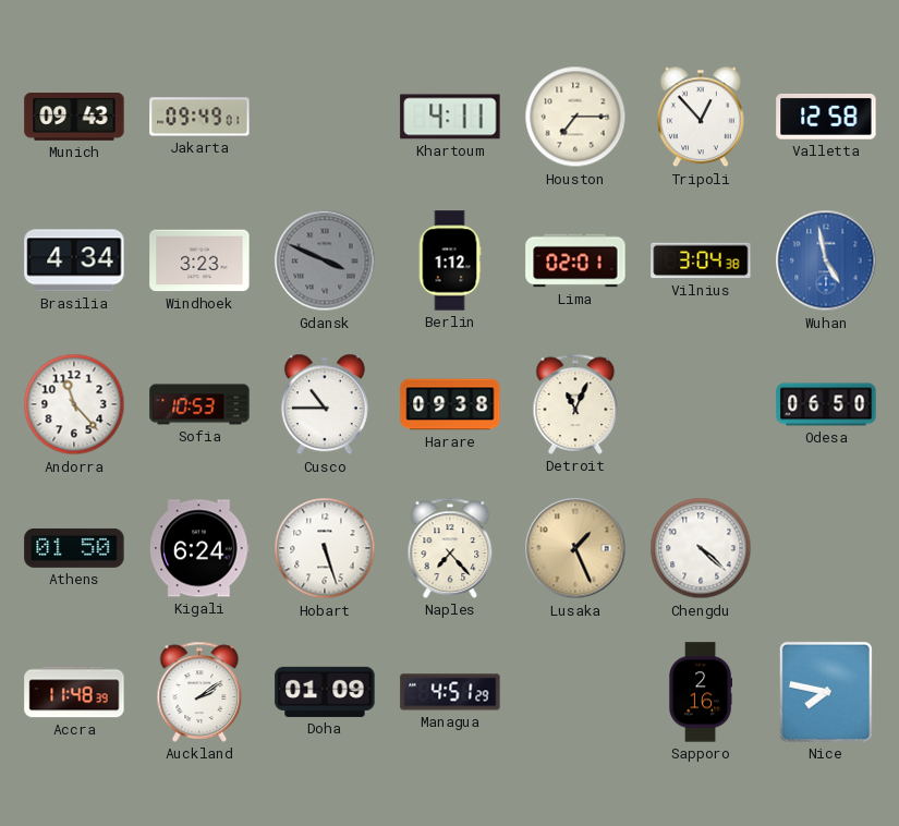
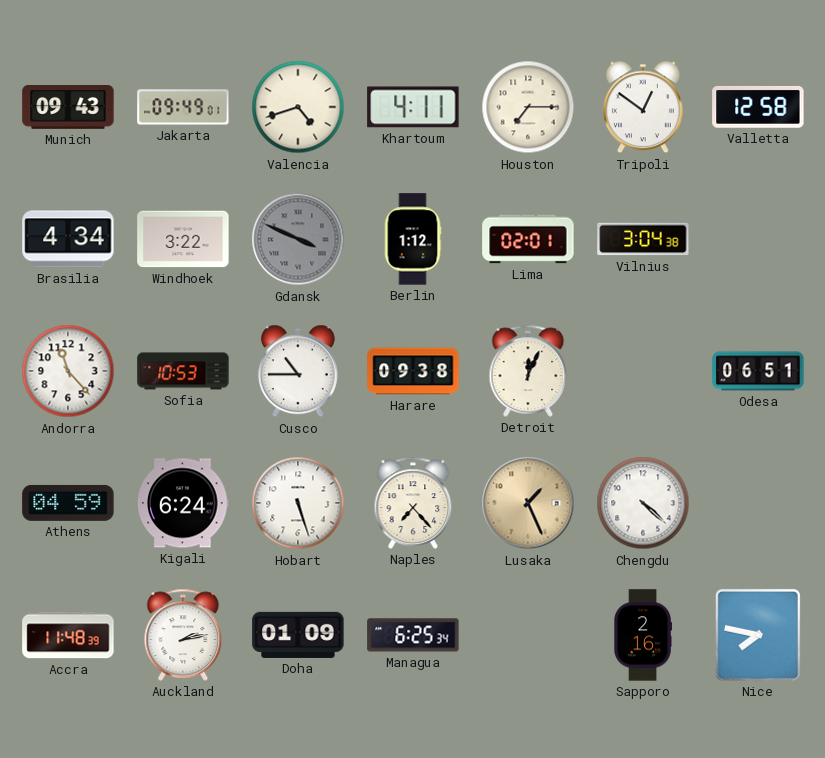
Valencia: none -> 4:42 (298, 107)
Tripoli: 12:53 -> 12:51 (643, 107)
Windhoek: 3:23 -> 3:22 (183, 239)
Wuhan: 4:58 -> none (826, 260)
Detroit: 11:04 -> 12:04 (528, 371)
Odesa: 06:50 -> 06:51 (758, 371)
Athens: 01:50 -> 04:59 (68, 503)
Auckland: 2:09 -> 2:13 (183, 635)
Managua: 4:51 -> 6:25 (413, 635)
